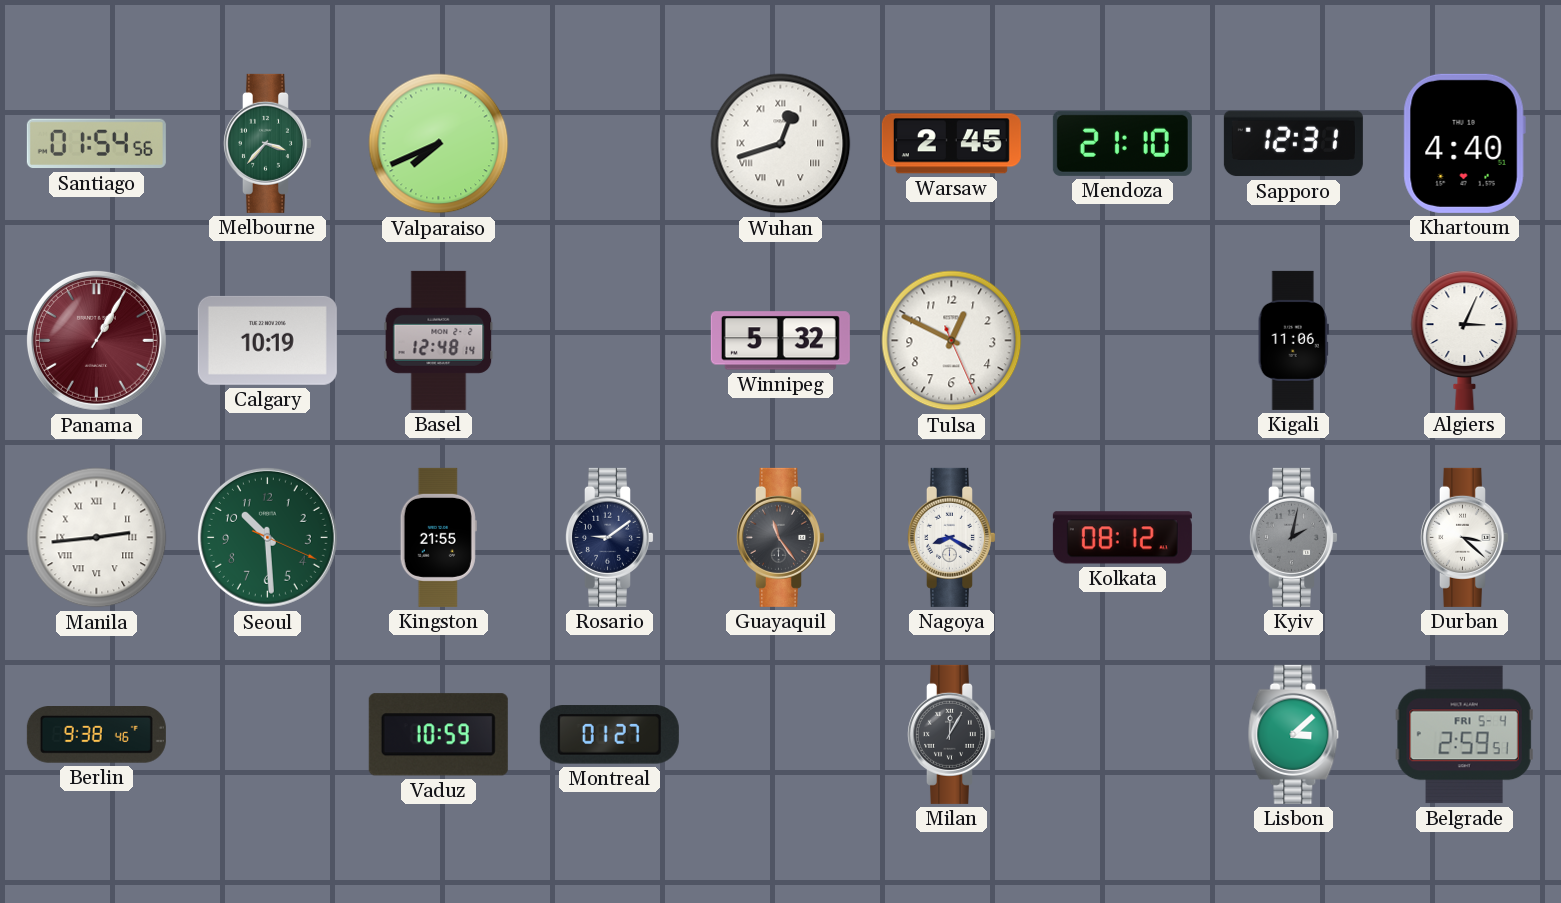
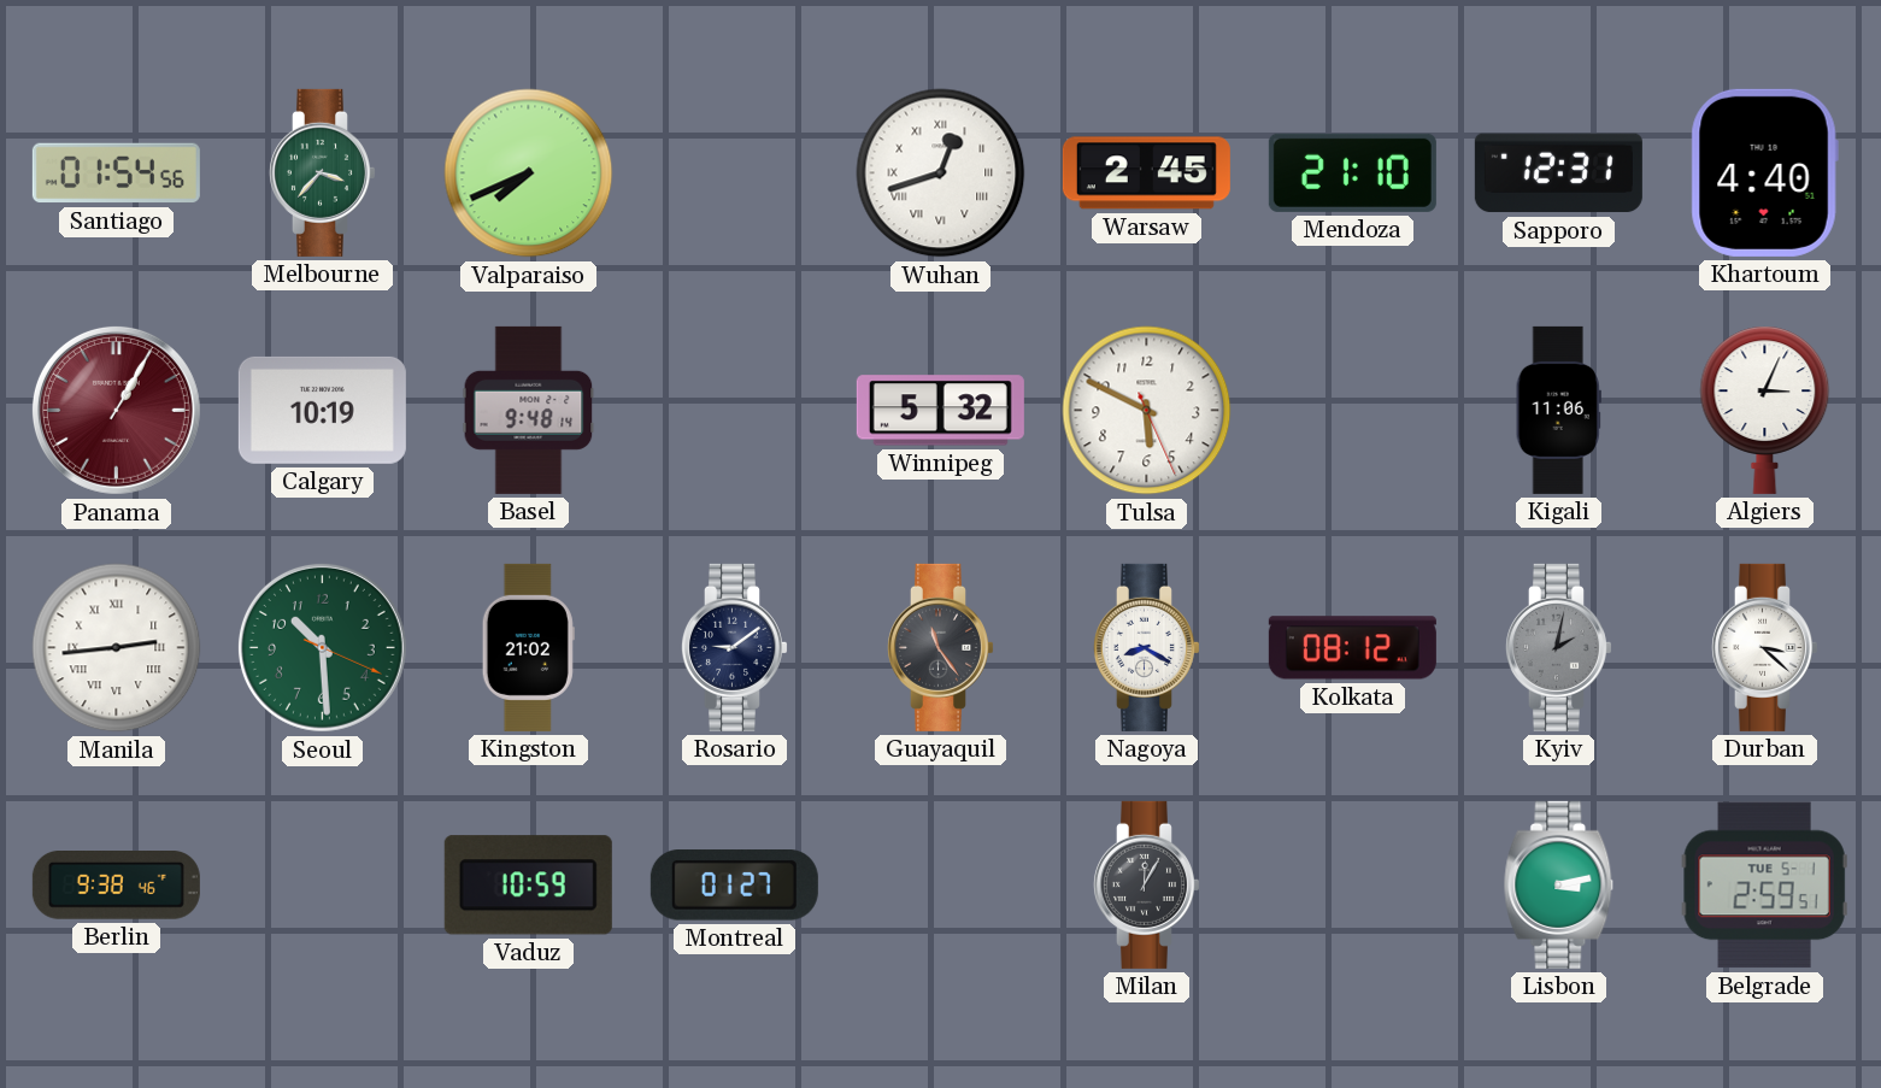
Basel: 12:48 -> 9:48 (529, 410)
Tulsa: 12:49 -> 5:49 (1147, 411)
Kingston: 21:55 -> 21:02 (528, 647)
Lisbon: 3:08 -> 3:13 (1559, 884)
Belgrade date: FRI 5-4 -> TUE 5-1 (1764, 886)
